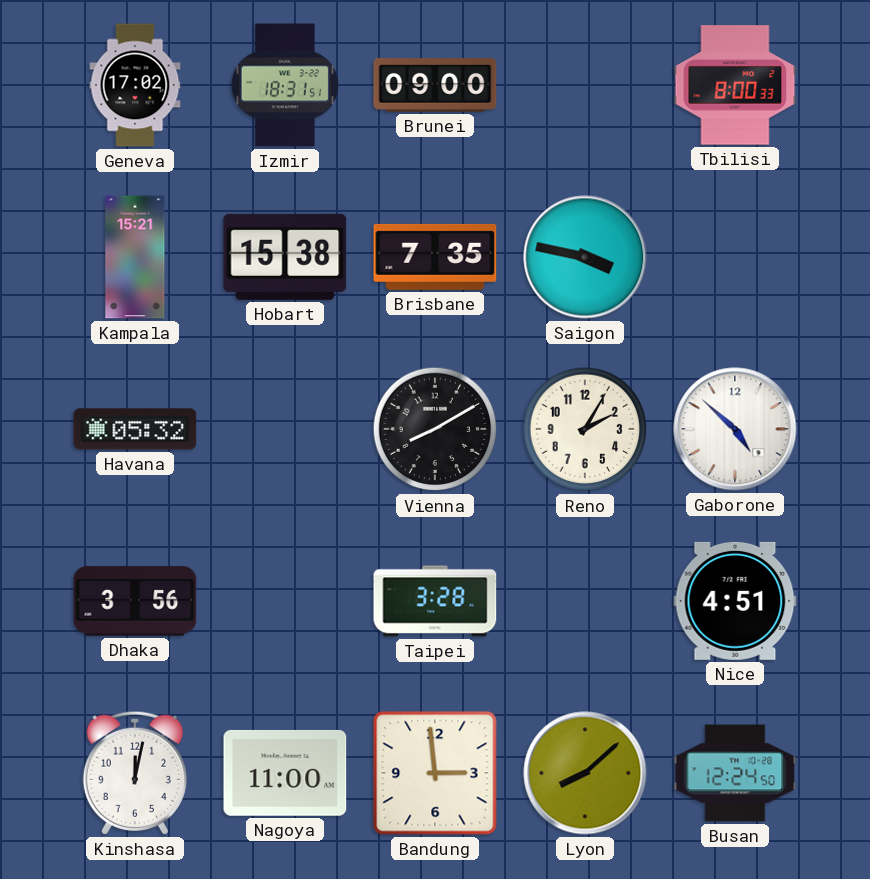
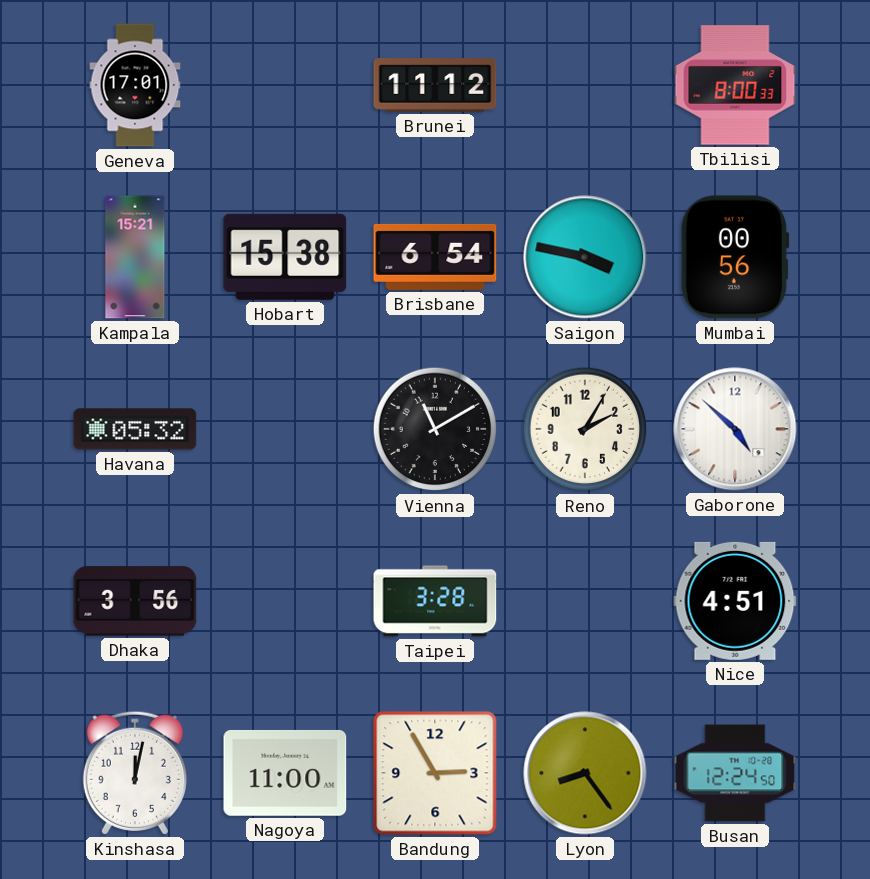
Geneva: 17:02 -> 17:01 (135, 85)
Izmir: 18:31 -> none (285, 85)
Brunei: 09:00 -> 11:12 (435, 85)
Brisbane: 7:35 -> 6:54 (435, 257)
Mumbai: none -> 00:56 (735, 257)
Vienna: 8:10 -> 11:10 (435, 429)
Bandung: 2:59 -> 2:55 (435, 773)
Lyon: 8:08 -> 8:24 (585, 773)
